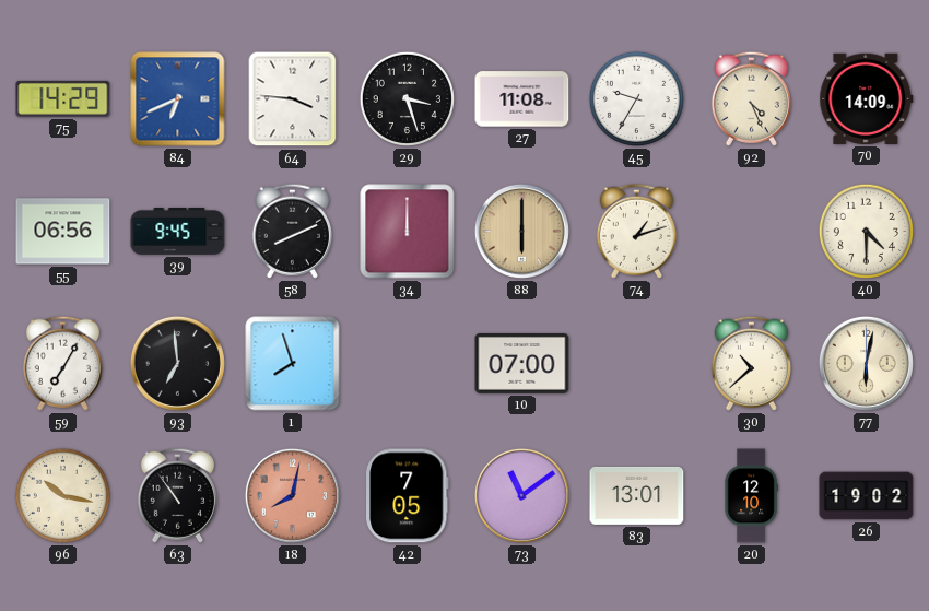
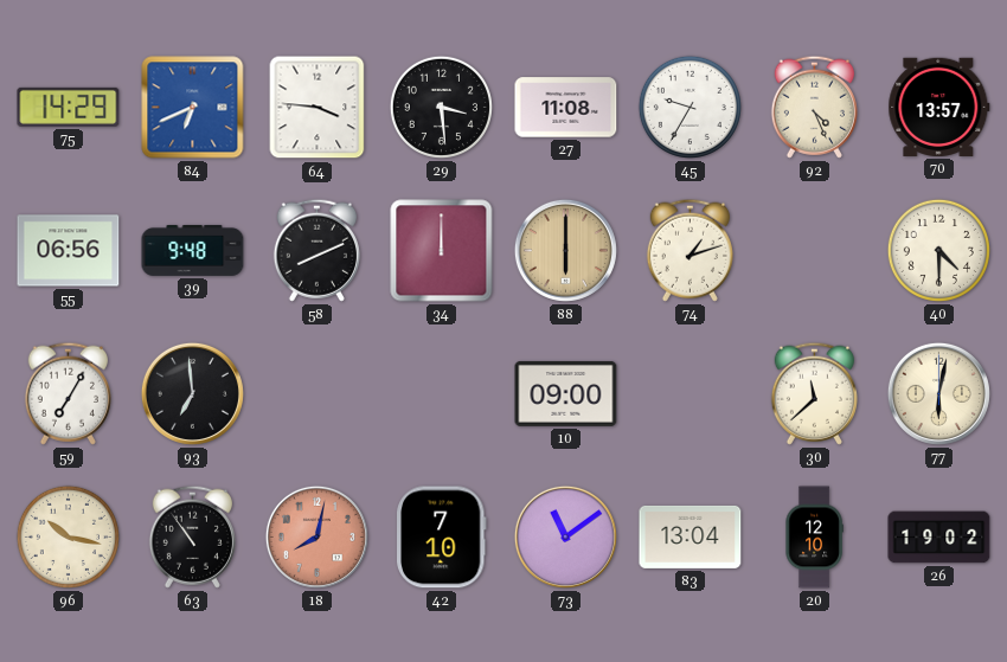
29: 3:27 -> 3:29 (441, 107)
70: 14:09 -> 13:57 (939, 107)
39: 9:45 -> 9:48 (193, 250)
1: 7:57 -> none (293, 364)
10: 07:00 -> 09:00 (566, 393)
30: 10:38 -> 11:38 (814, 393)
42: 7:05 -> 7:10 (442, 538)
83: 13:01 -> 13:04 (691, 536)
